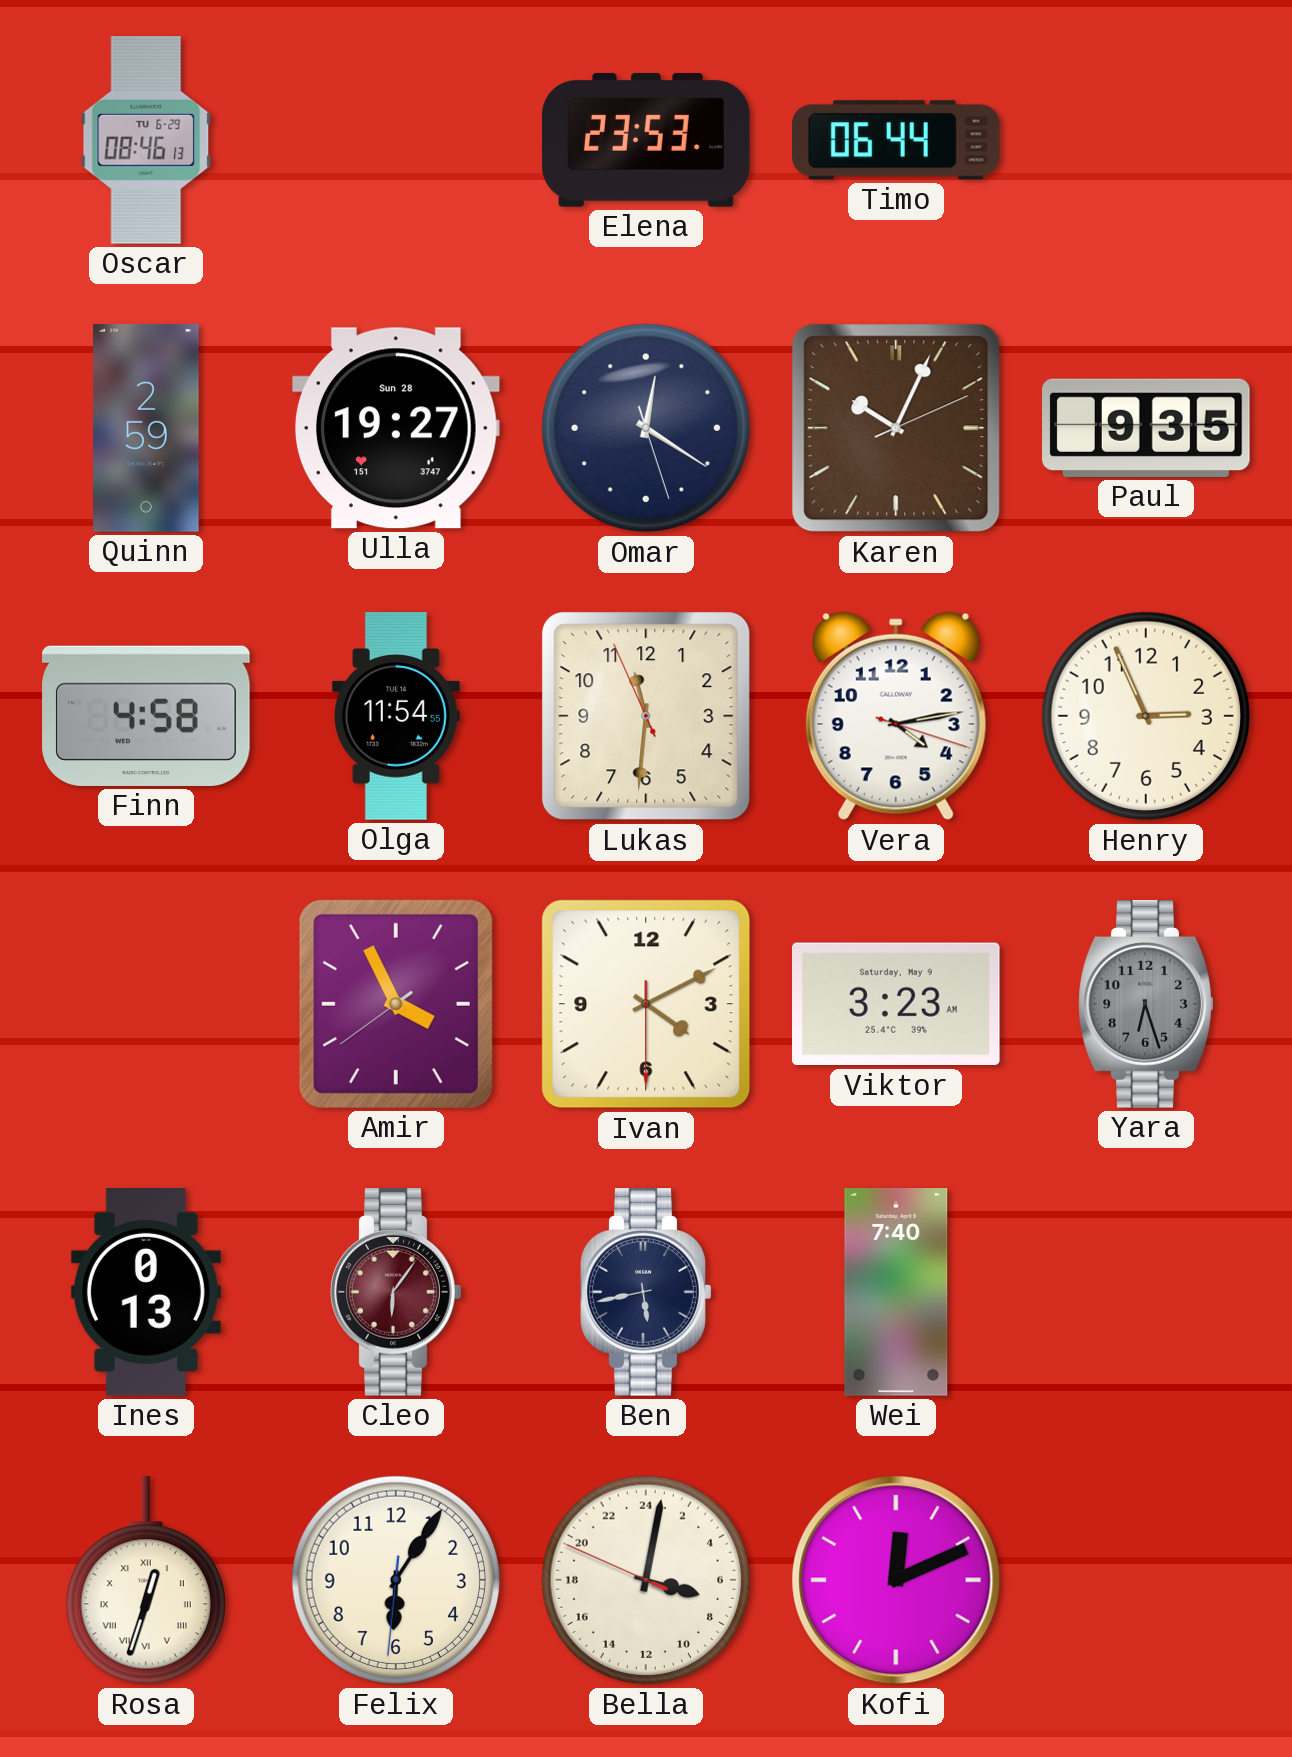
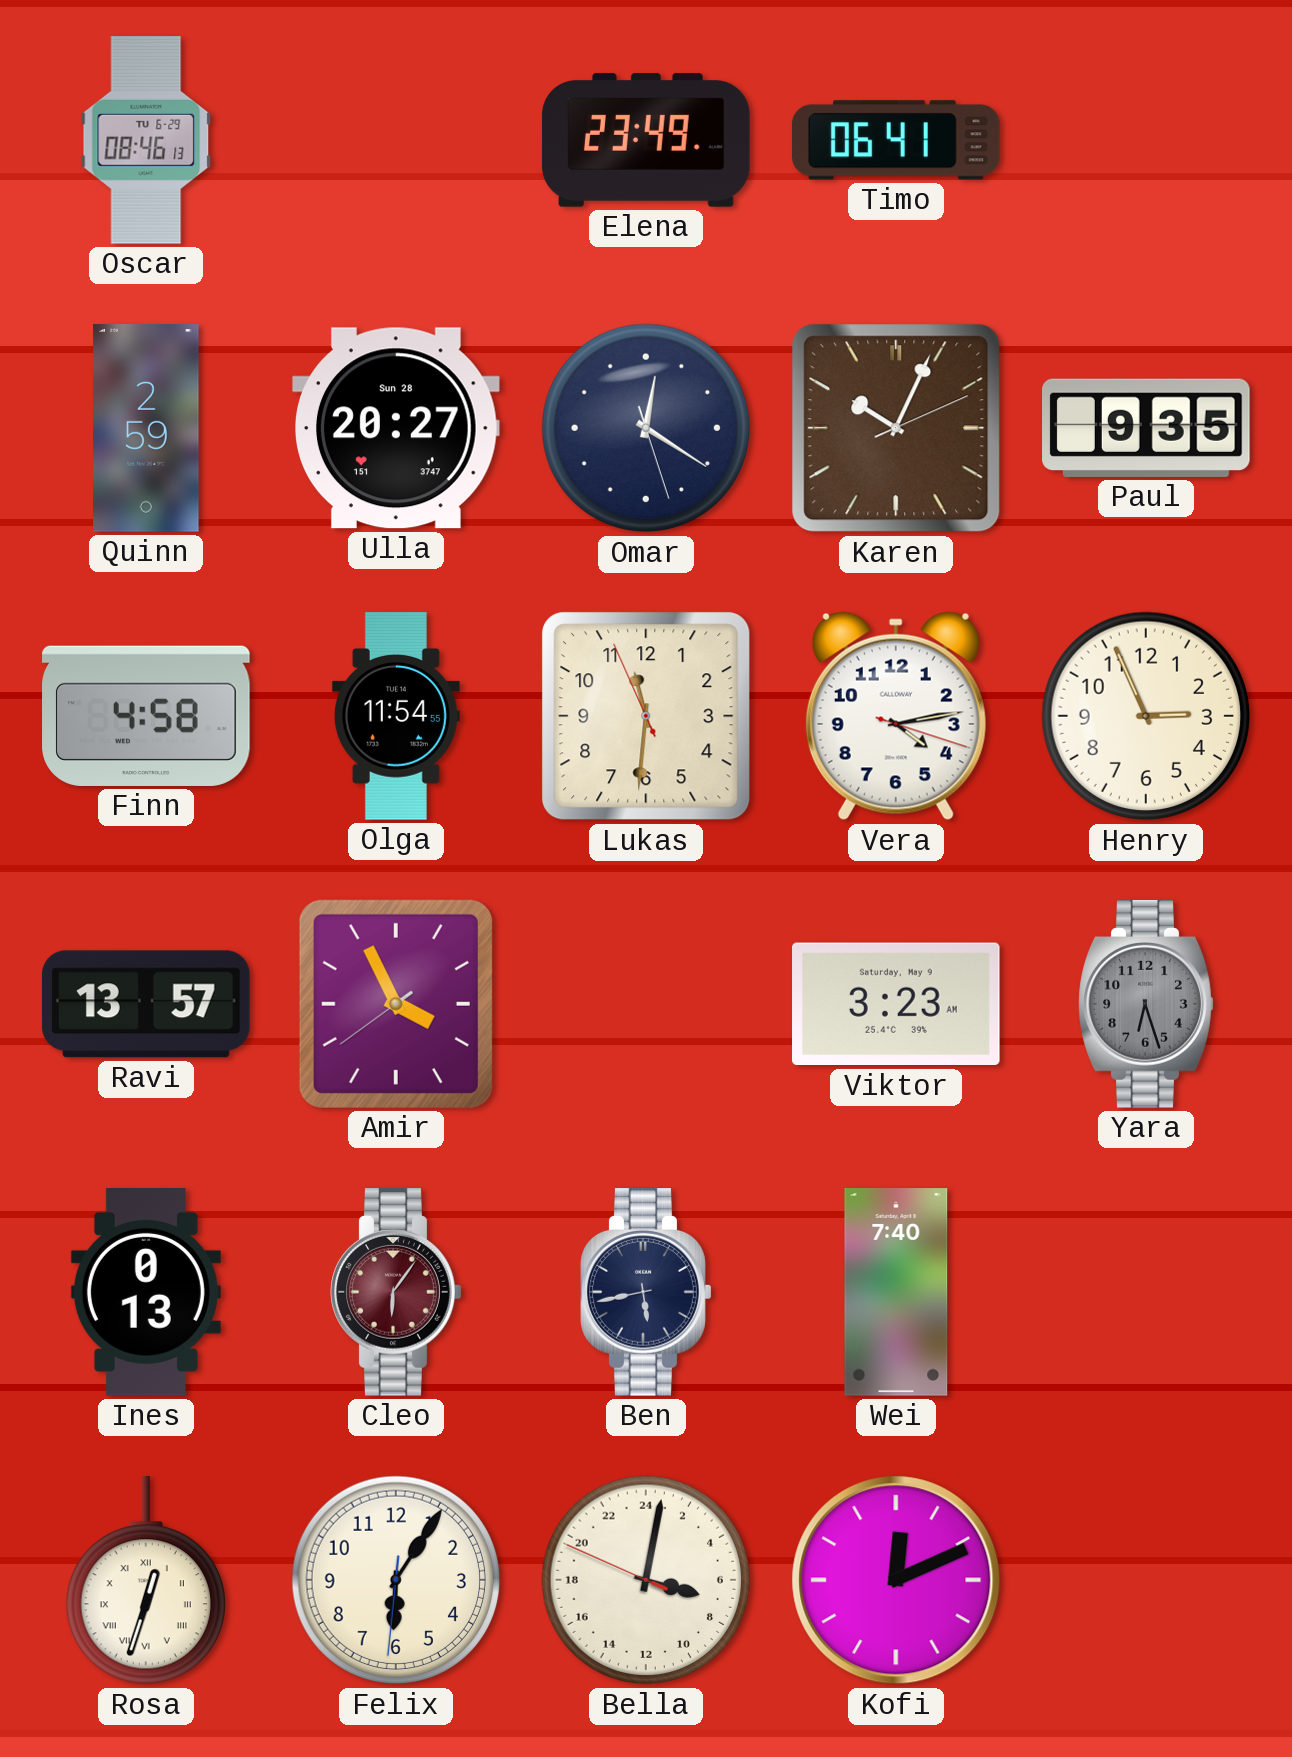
Elena: 23:53 -> 23:49 (646, 141)
Timo: 06:44 -> 06:41 (897, 140)
Ulla: 19:27 -> 20:27 (397, 428)
Ravi: none -> 13:57 (147, 1004)
Ivan: 4:10 -> none (646, 1004)
